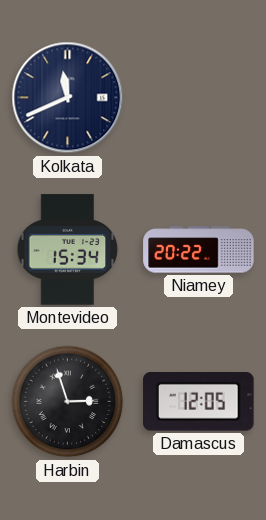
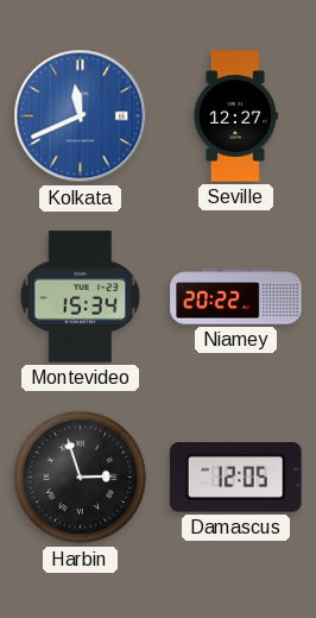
Kolkata dial: navy -> blue (81, 116)
Seville: none -> 12:27 (235, 116)
